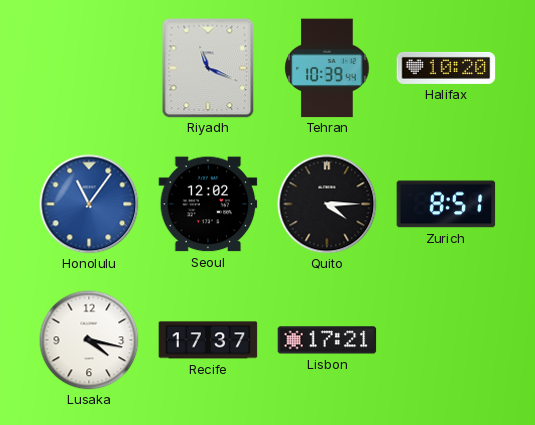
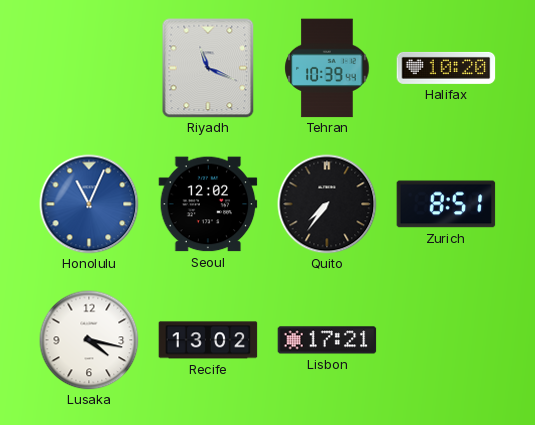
Honolulu: 11:06 -> 11:04 (89, 204)
Quito: 4:15 -> 7:36 (327, 204)
Recife: 17:37 -> 13:02 (208, 340)
